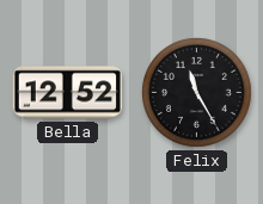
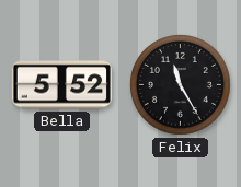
Bella: 12:52 -> 5:52 (61, 85)
